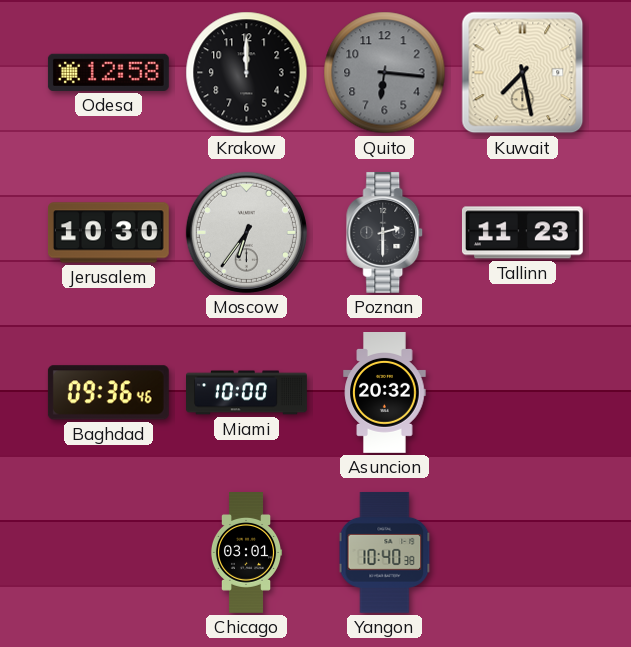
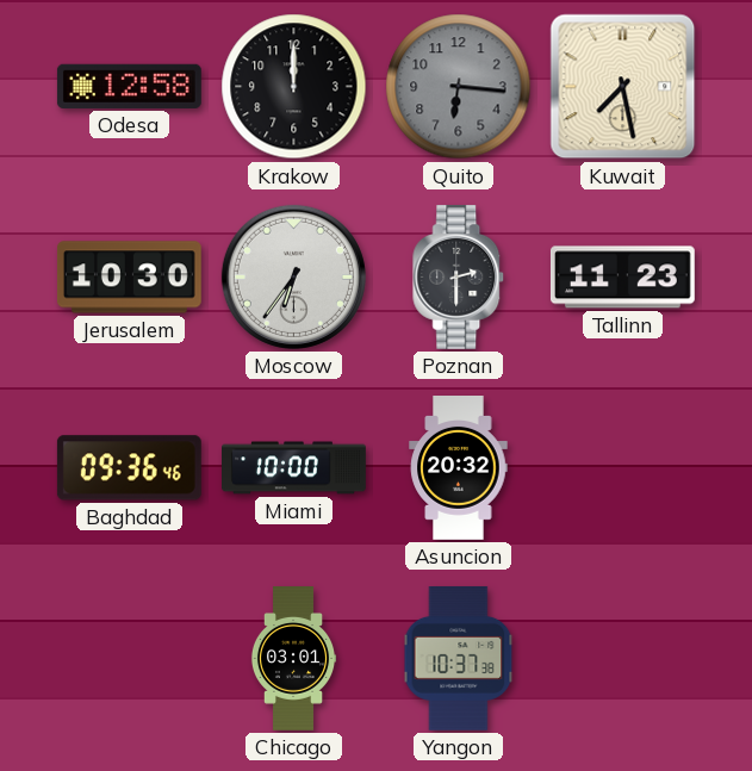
Yangon: 10:40 -> 10:37 (459, 658)
